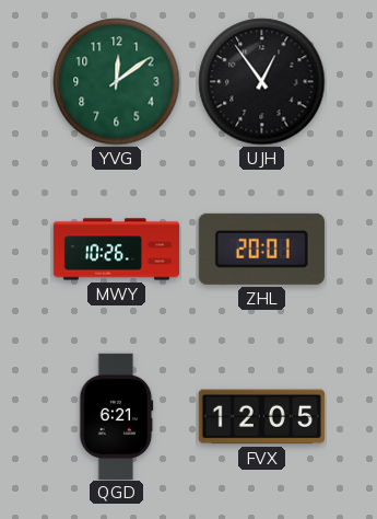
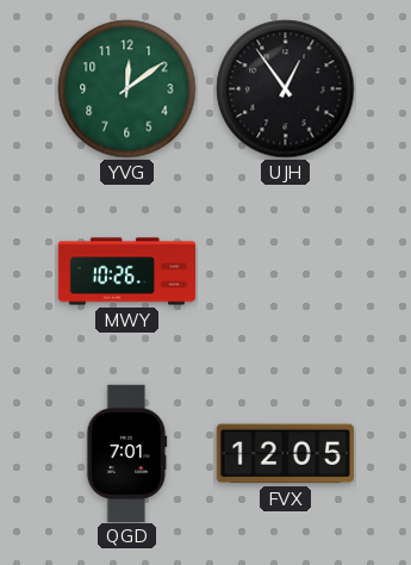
ZHL: 20:01 -> none (261, 249)
QGD: 6:21 -> 7:01 (127, 453)
